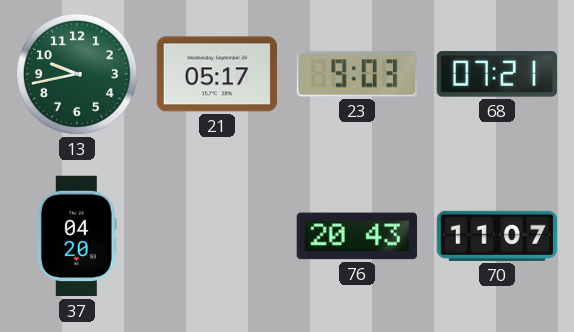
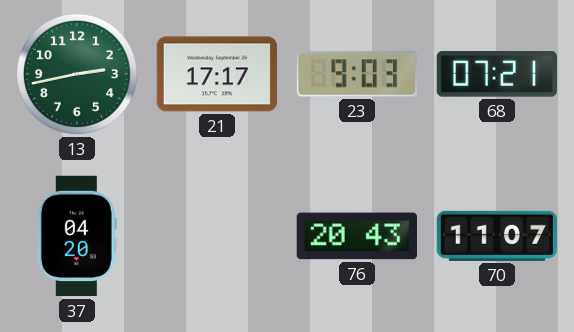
13: 9:43 -> 2:43 (77, 74)
21: 05:17 -> 17:17 (217, 74)
